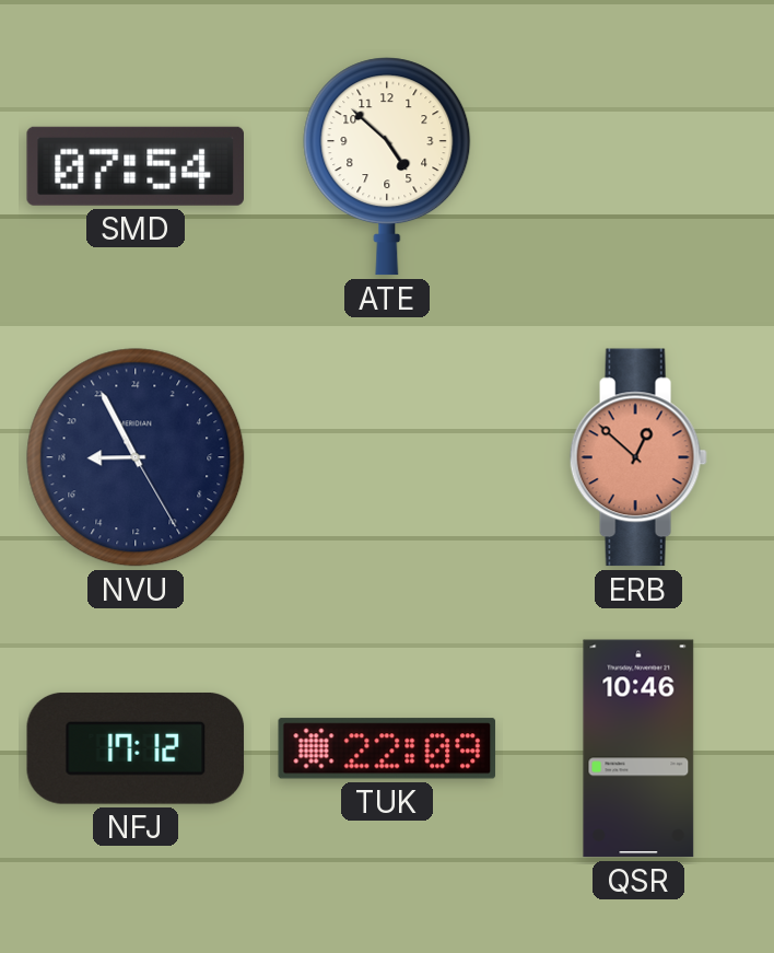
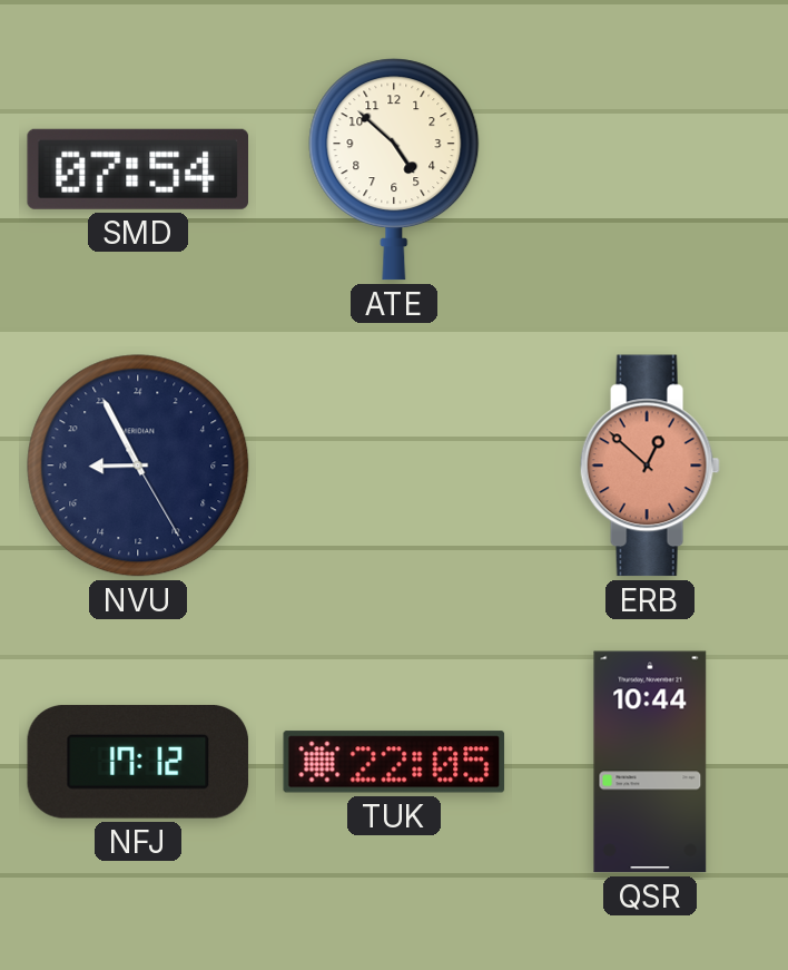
TUK: 22:09 -> 22:05 (394, 762)
QSR: 10:46 -> 10:44 (650, 762)
